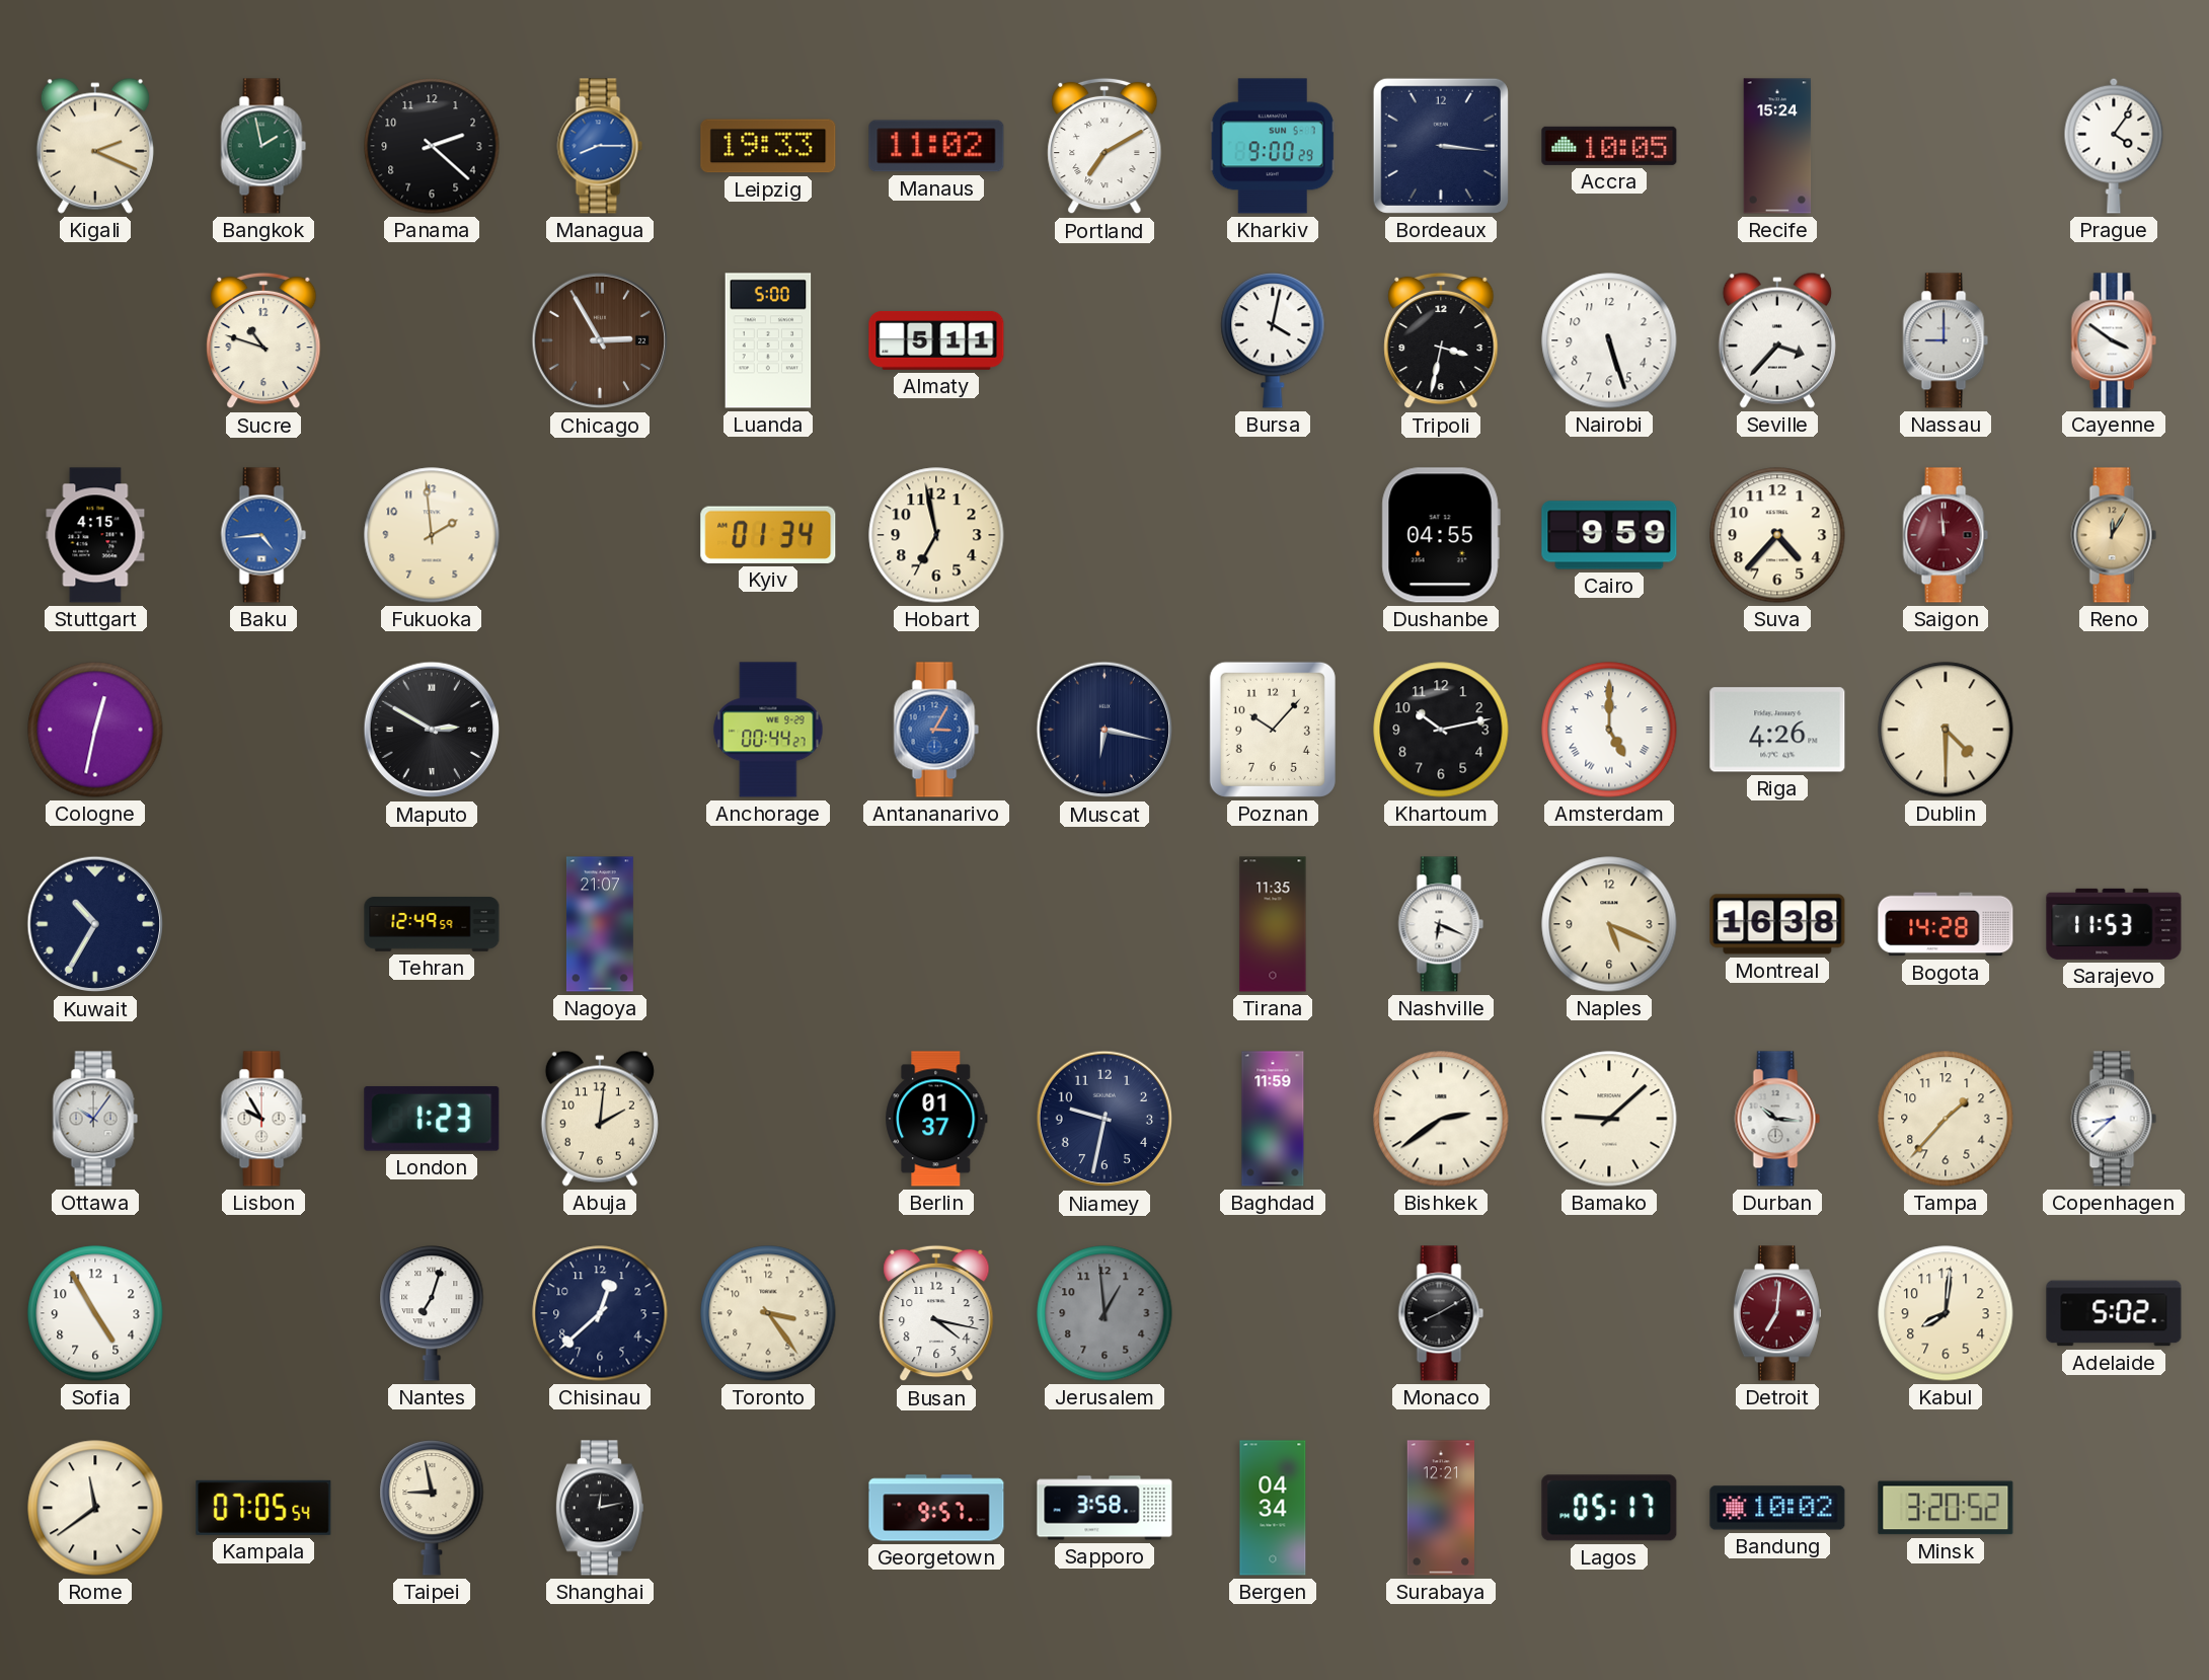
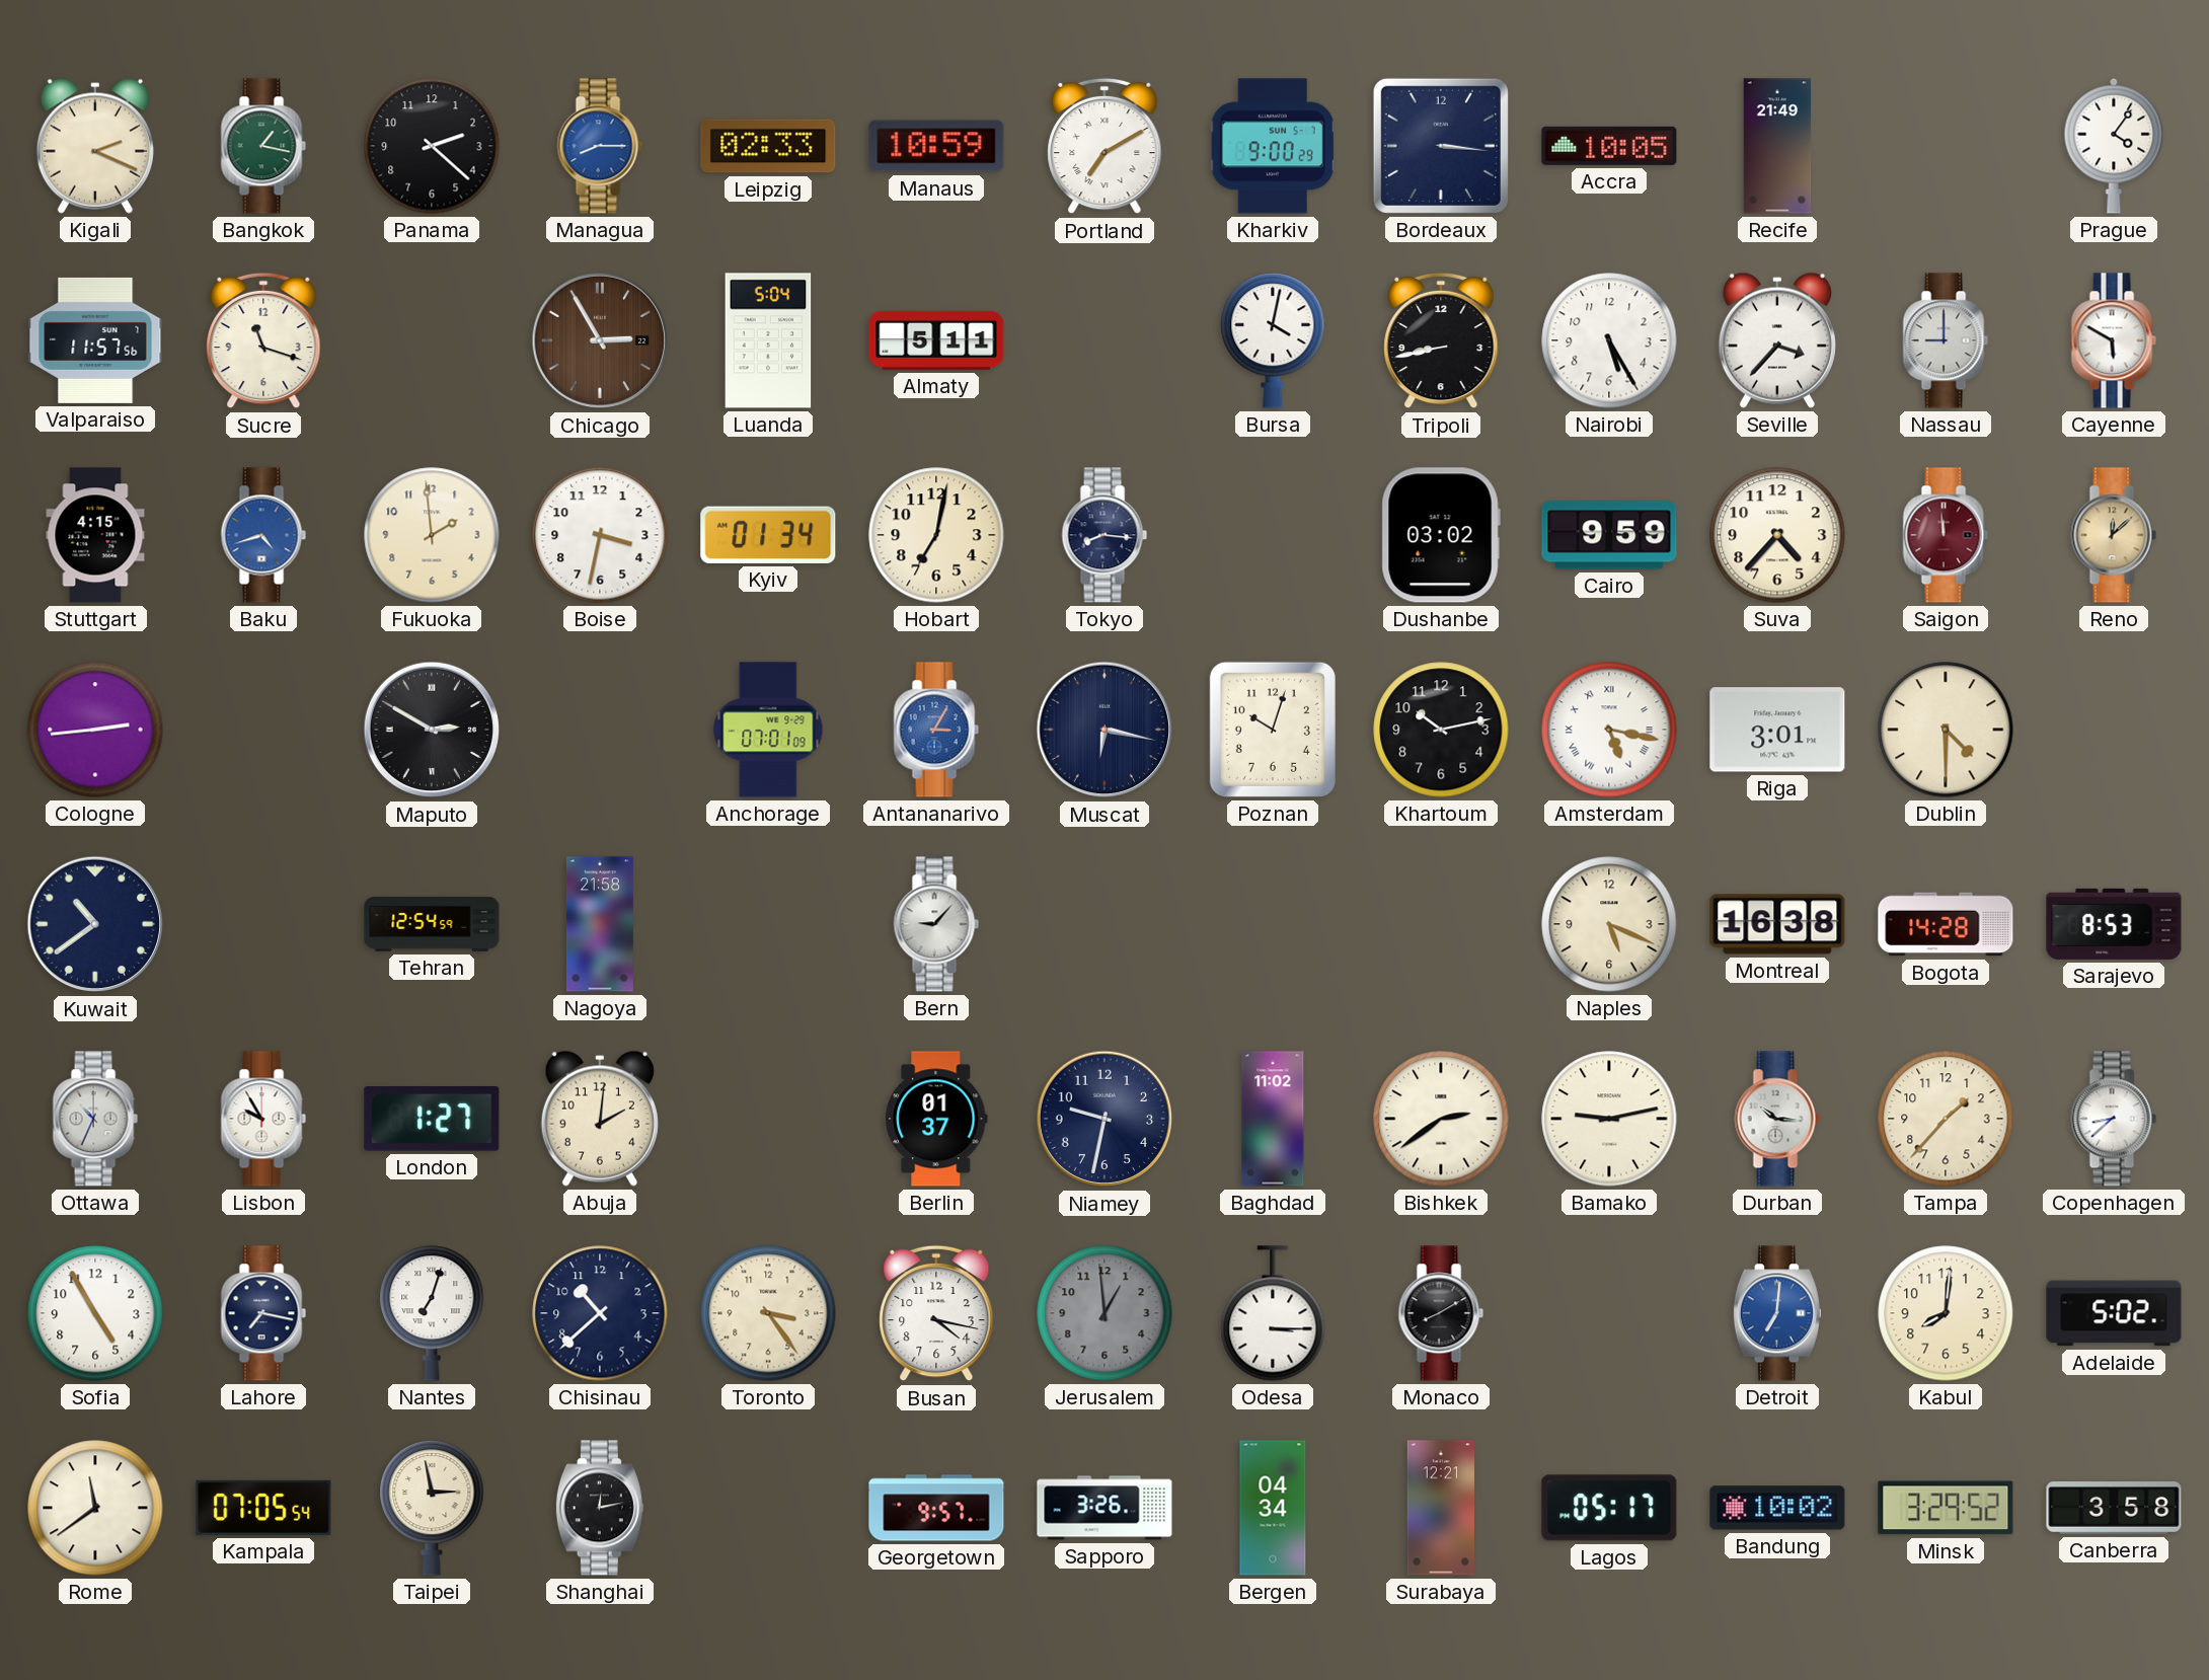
Bangkok: 1:58 -> 1:17 (263, 146)
Leipzig: 19:33 -> 02:33 (768, 146)
Manaus: 11:02 -> 10:59 (936, 146)
Recife: 15:24 -> 21:49 (1777, 146)
Valparaiso: none -> 11:57 (95, 340)
Sucre: 10:48 -> 11:18 (263, 340)
Luanda: 5:00 -> 5:04 (768, 340)
Tripoli: 3:32 -> 8:43 (1441, 340)
Nairobi: 5:27 -> 5:25 (1609, 340)
Cayenne: 3:51 -> 5:50 (2114, 340)
Baku: 4:44 -> 4:42 (263, 535)
Boise: none -> 3:32 (600, 535)
Hobart: 6:58 -> 7:02 (936, 535)
Tokyo: none -> 8:16 (1104, 535)
Dushanbe: 04:55 -> 03:02 (1441, 535)
Reno: 12:05 -> 12:08 (2114, 535)
Cologne: 12:32 -> 2:44 (95, 730)
Anchorage: 00:44 -> 07:01 (768, 730)
Poznan: 10:07 -> 10:03 (1273, 730)
Amsterdam: 5:00 -> 5:17 (1609, 730)
Riga: 4:26 -> 3:01 (1777, 730)
Kuwait: 10:35 -> 10:39 (95, 924)
Tehran: 12:49 -> 12:54 (432, 924)
Nagoya: 21:07 -> 21:58 (600, 924)
Bern: none -> 9:07 (936, 924)
Tirana: 11:35 -> none (1273, 924)
Nashville: 6:19 -> none (1441, 924)
Sarajevo: 11:53 -> 8:53 (2114, 924)
Ottawa: 10:06 -> 10:34 (95, 1119)
London: 1:23 -> 1:27 (432, 1119)
Baghdad: 11:59 -> 11:02 (1273, 1119)
Bamako: 9:08 -> 9:13 (1609, 1119)
Lahore: none -> 7:17 (263, 1313)
Chisinau: 12:38 -> 10:38 (600, 1313)
Odesa: none -> 3:15 (1273, 1313)
Detroit dial: burgundy -> blue (1777, 1313)
Taipei: 8:58 -> 2:58 (432, 1508)
Sapporo: 3:58 -> 3:26 (1104, 1508)
Minsk: 3:20 -> 3:29 (1946, 1508)
Canberra: none -> 3:58 (2114, 1508)
